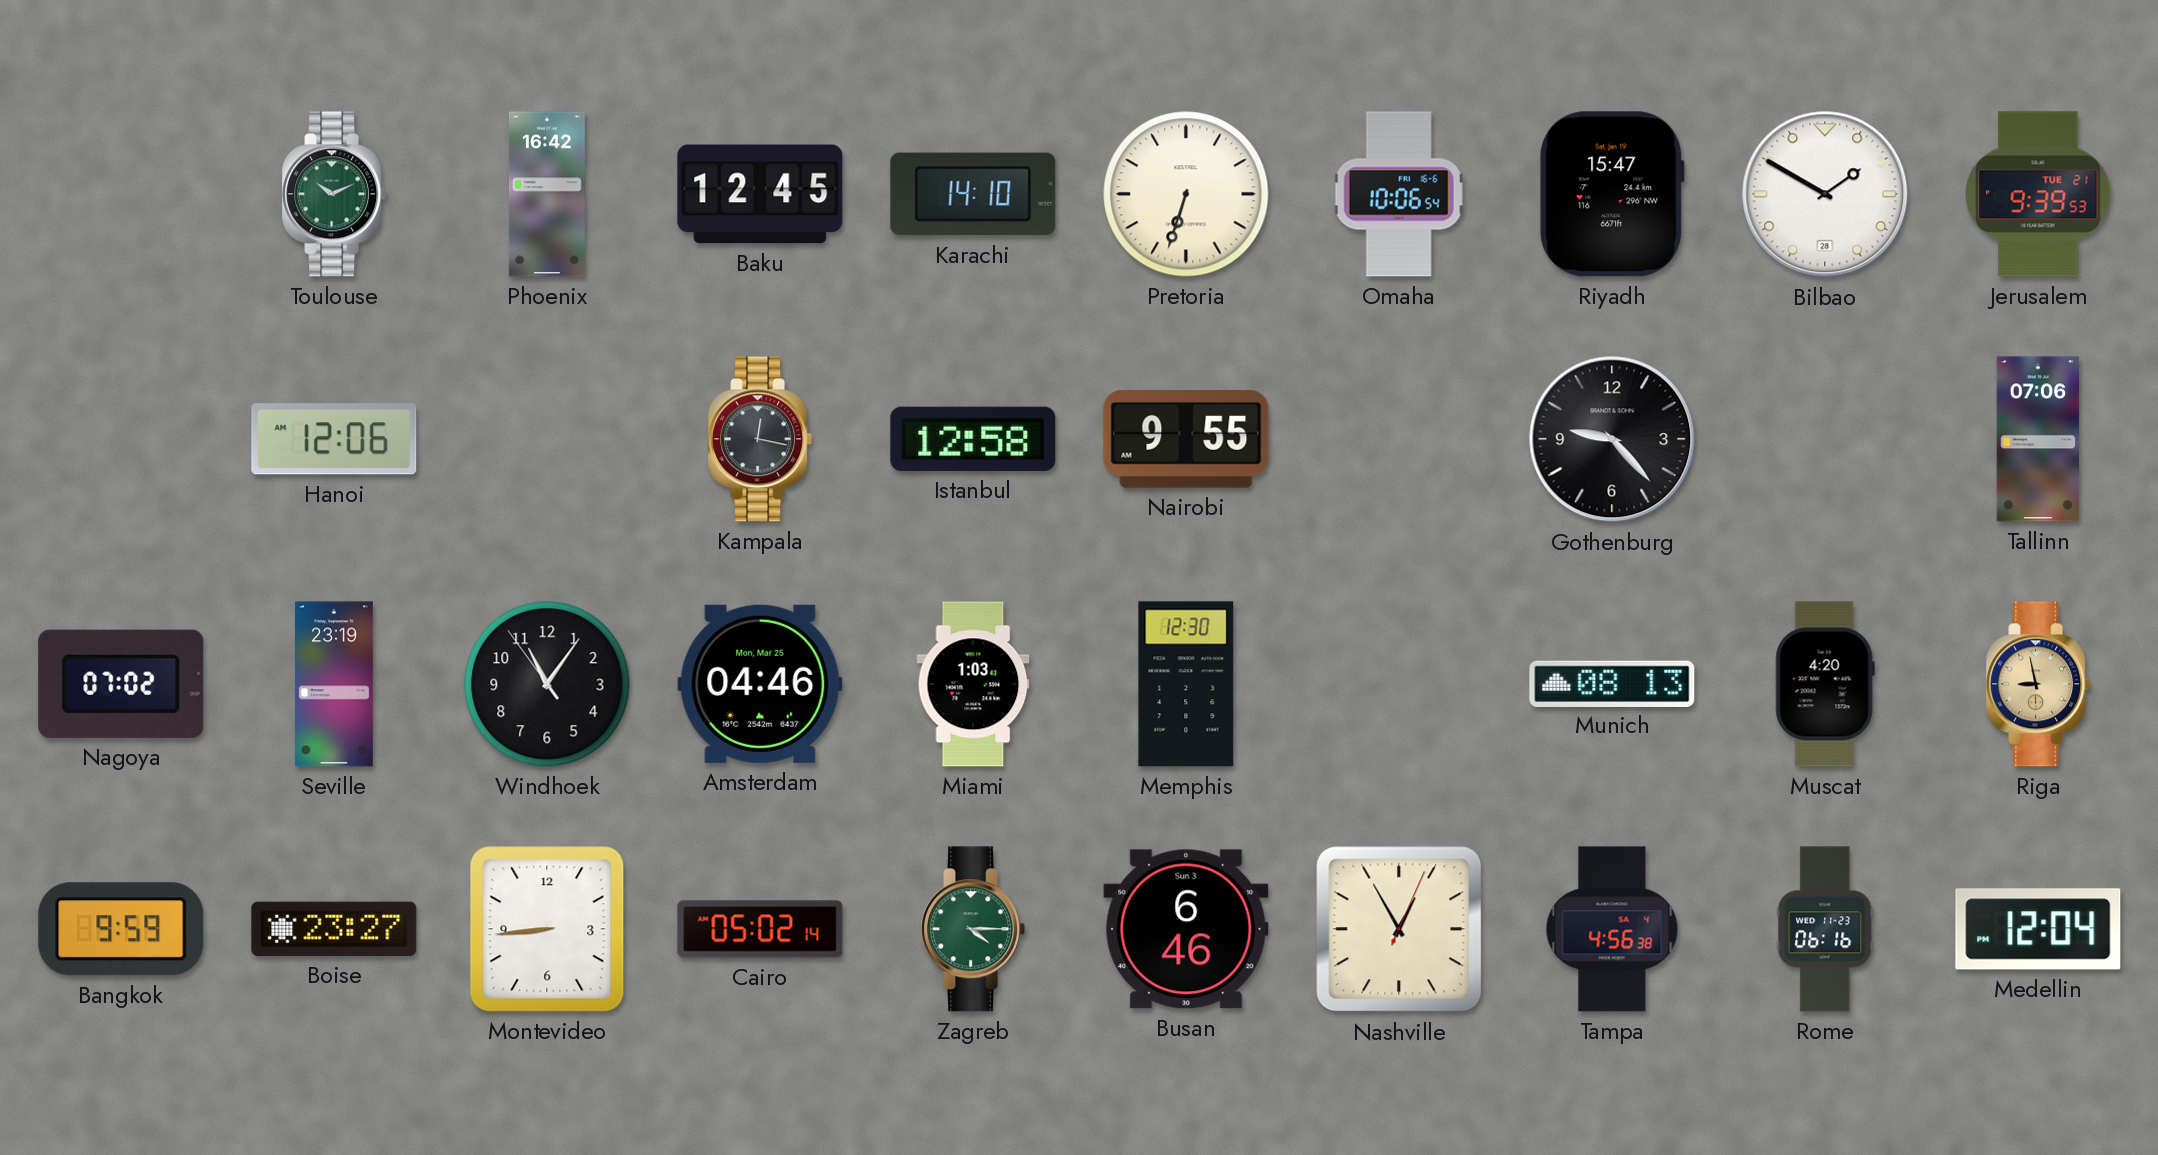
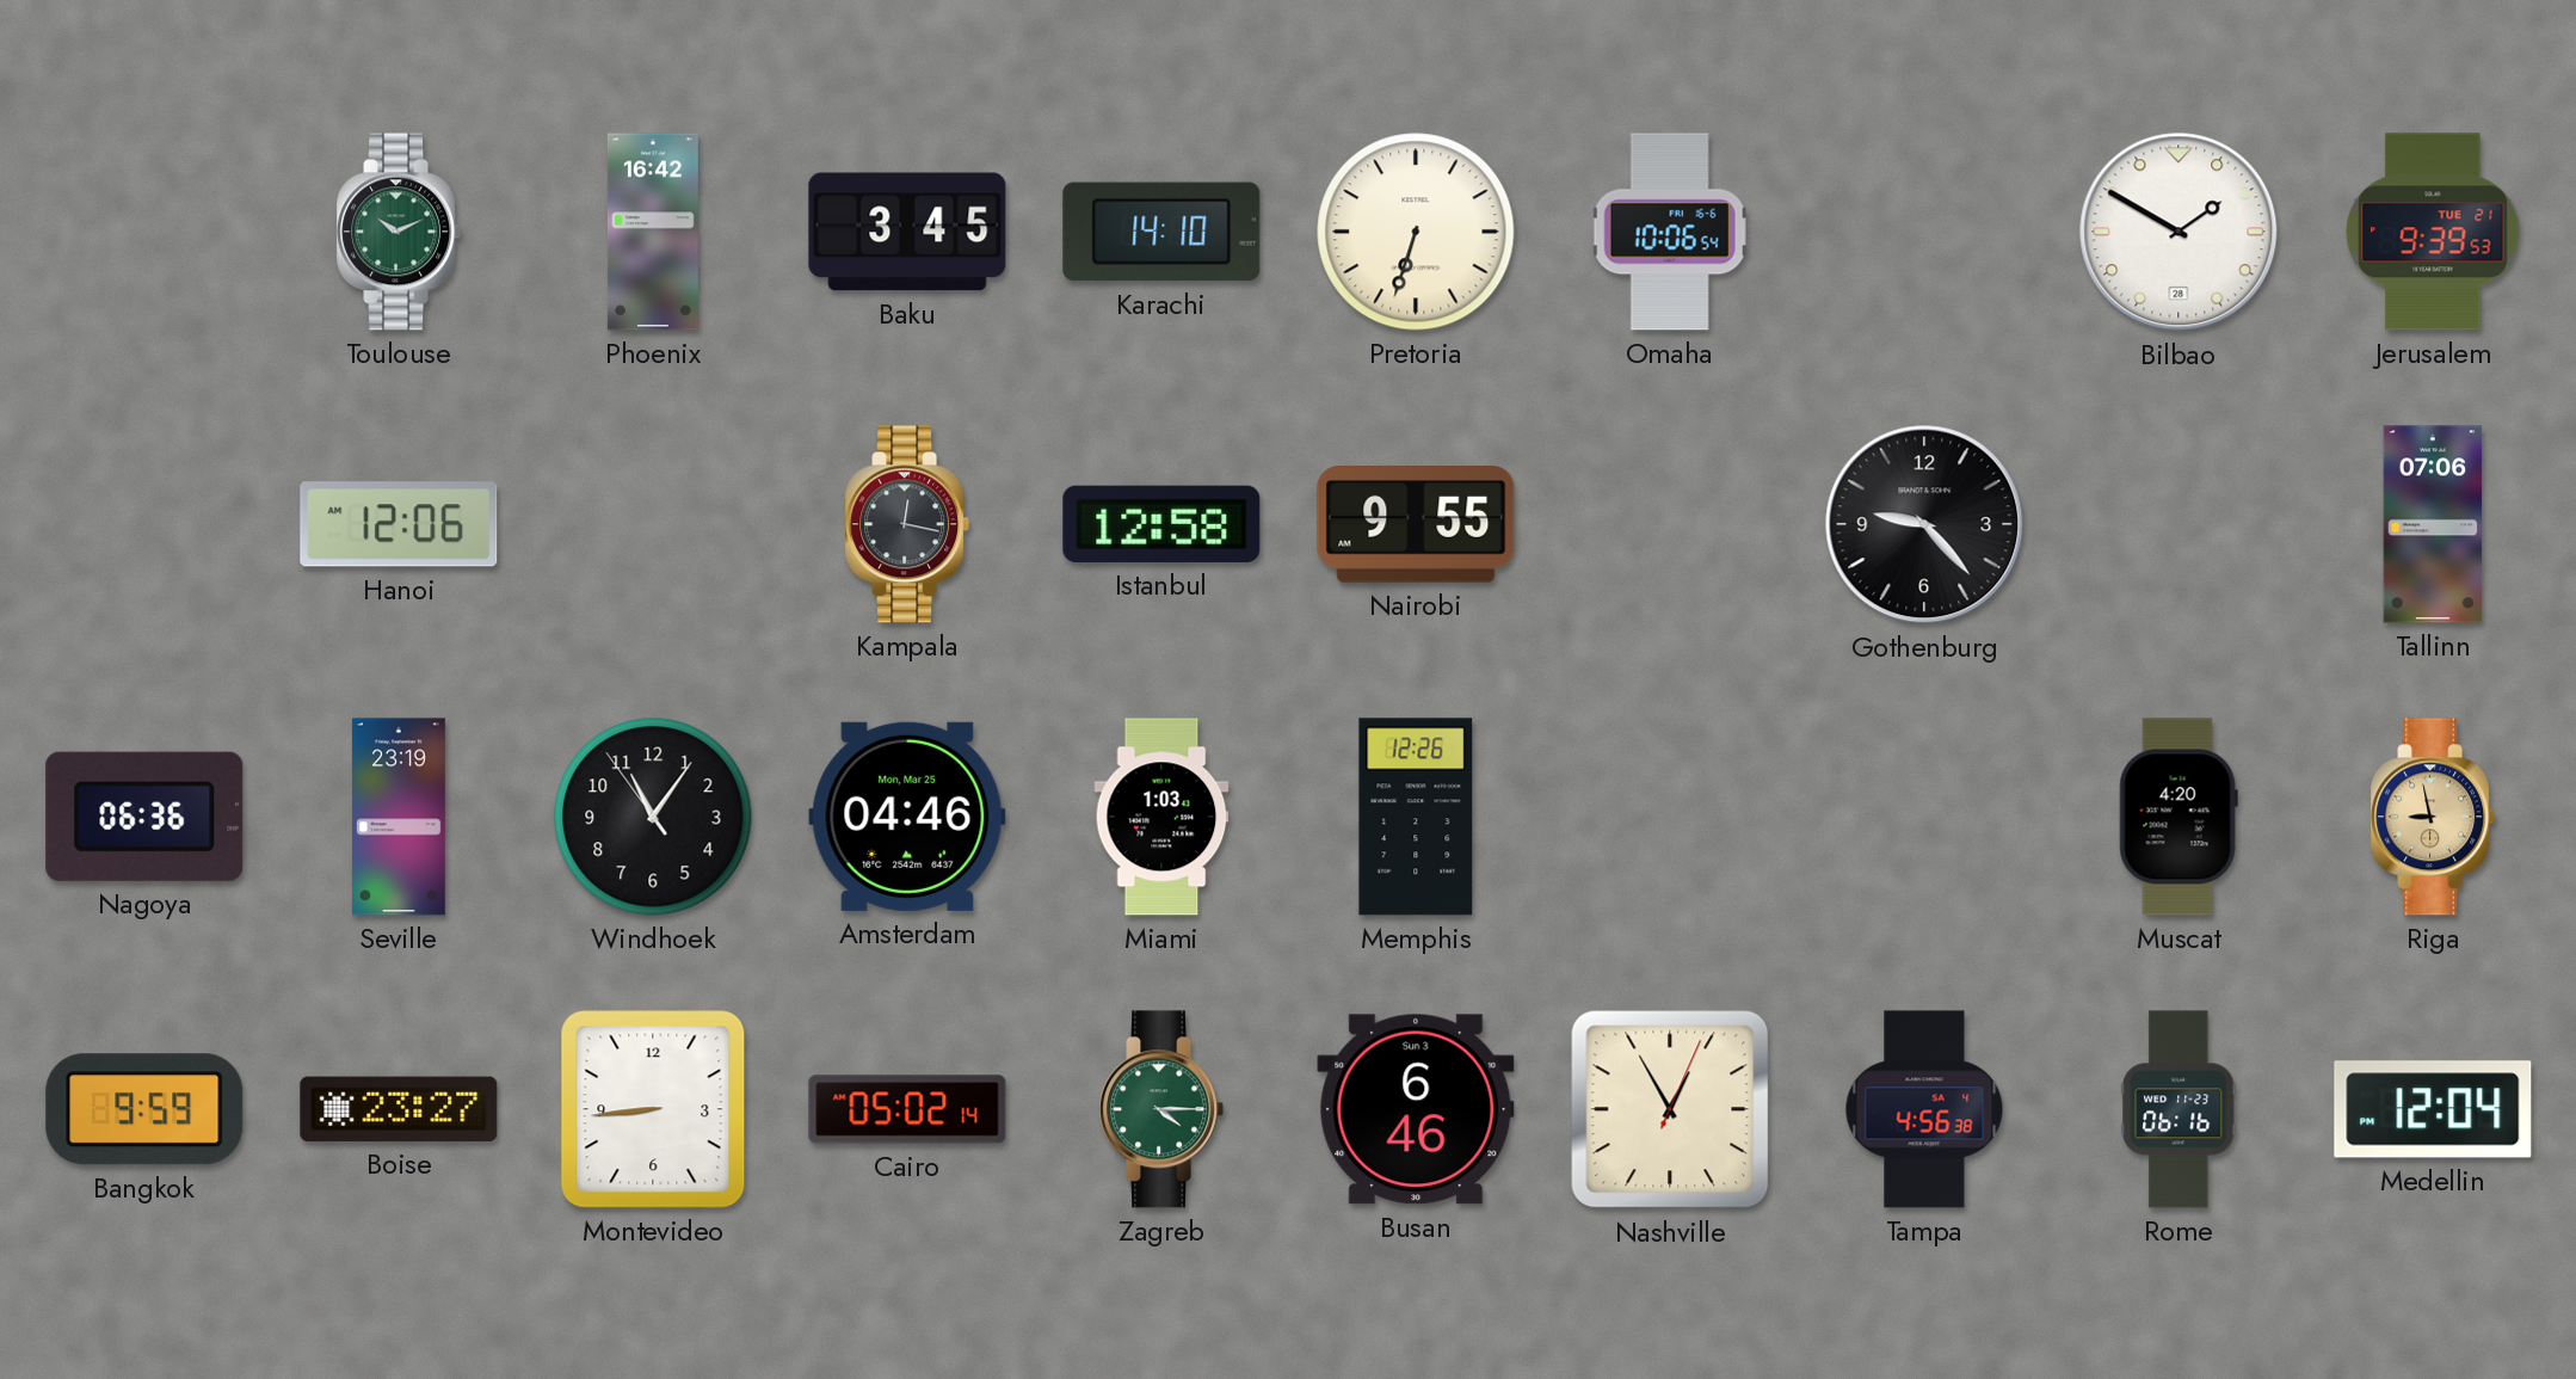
Baku: 12:45 -> 3:45 (907, 232)
Riyadh: 15:47 -> none (1612, 194)
Nagoya: 07:02 -> 06:36 (144, 817)
Memphis: 12:30 -> 12:26 (1416, 817)
Munich: 08:13 -> none (1612, 683)
